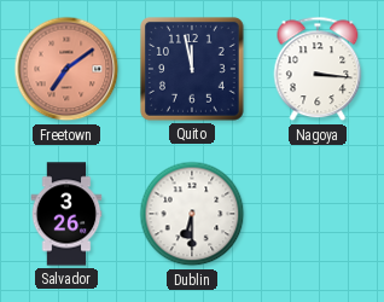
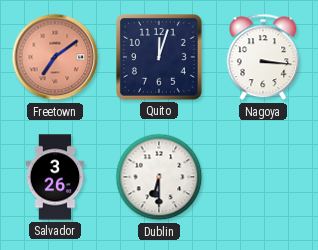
Quito: 11:58 -> 12:03 (160, 58)
